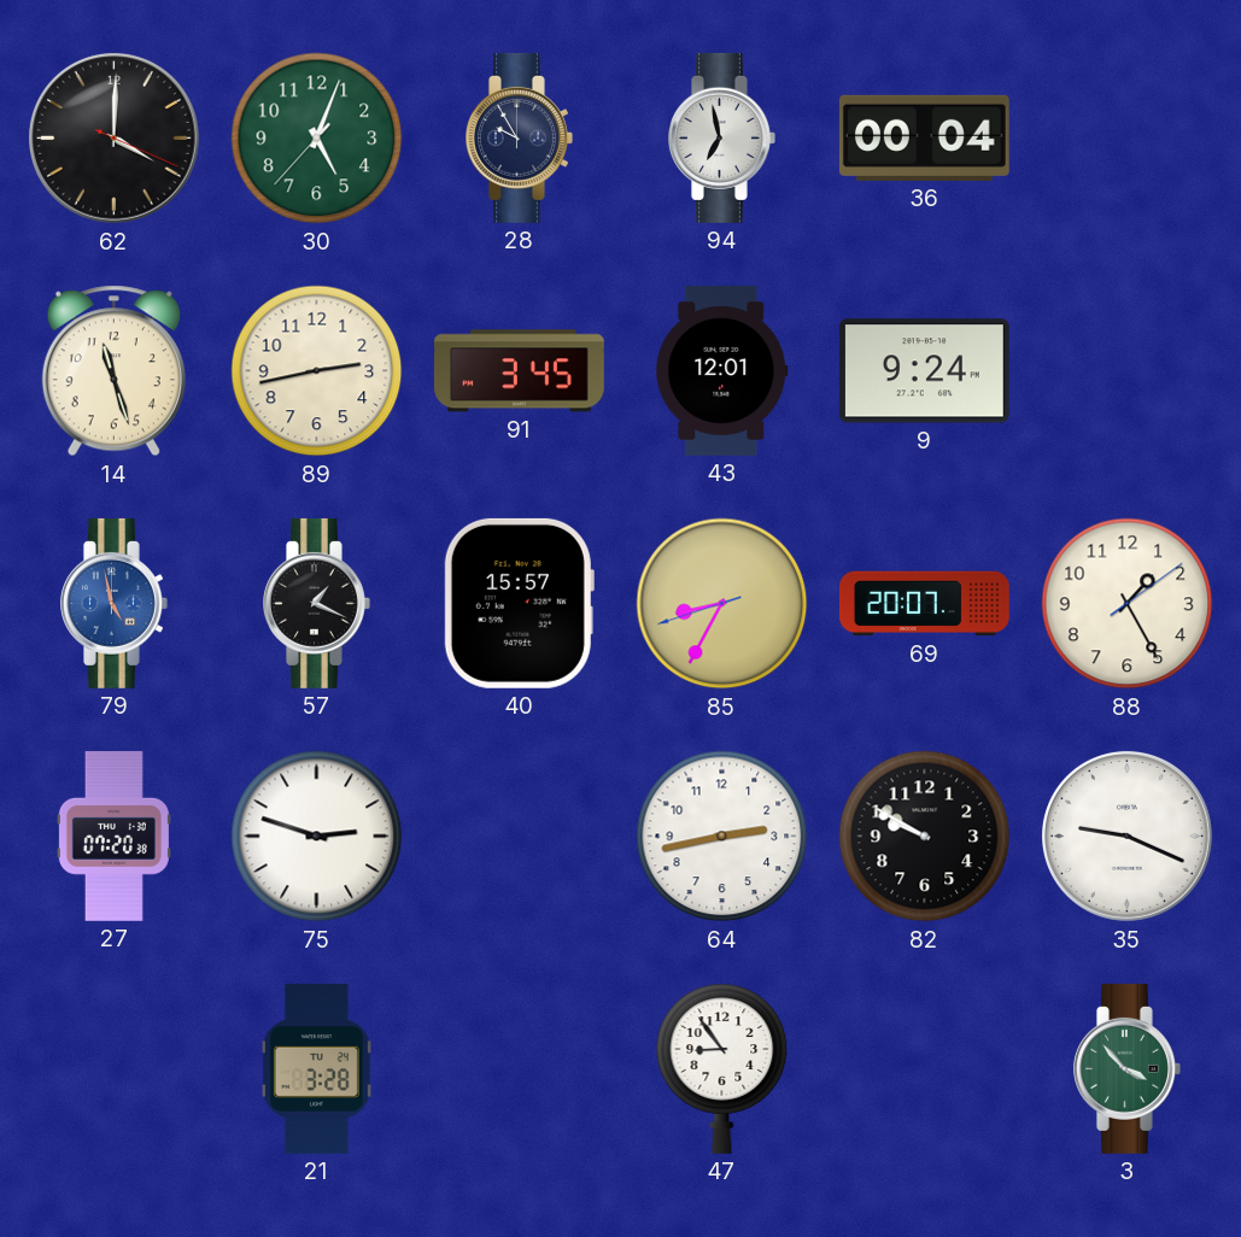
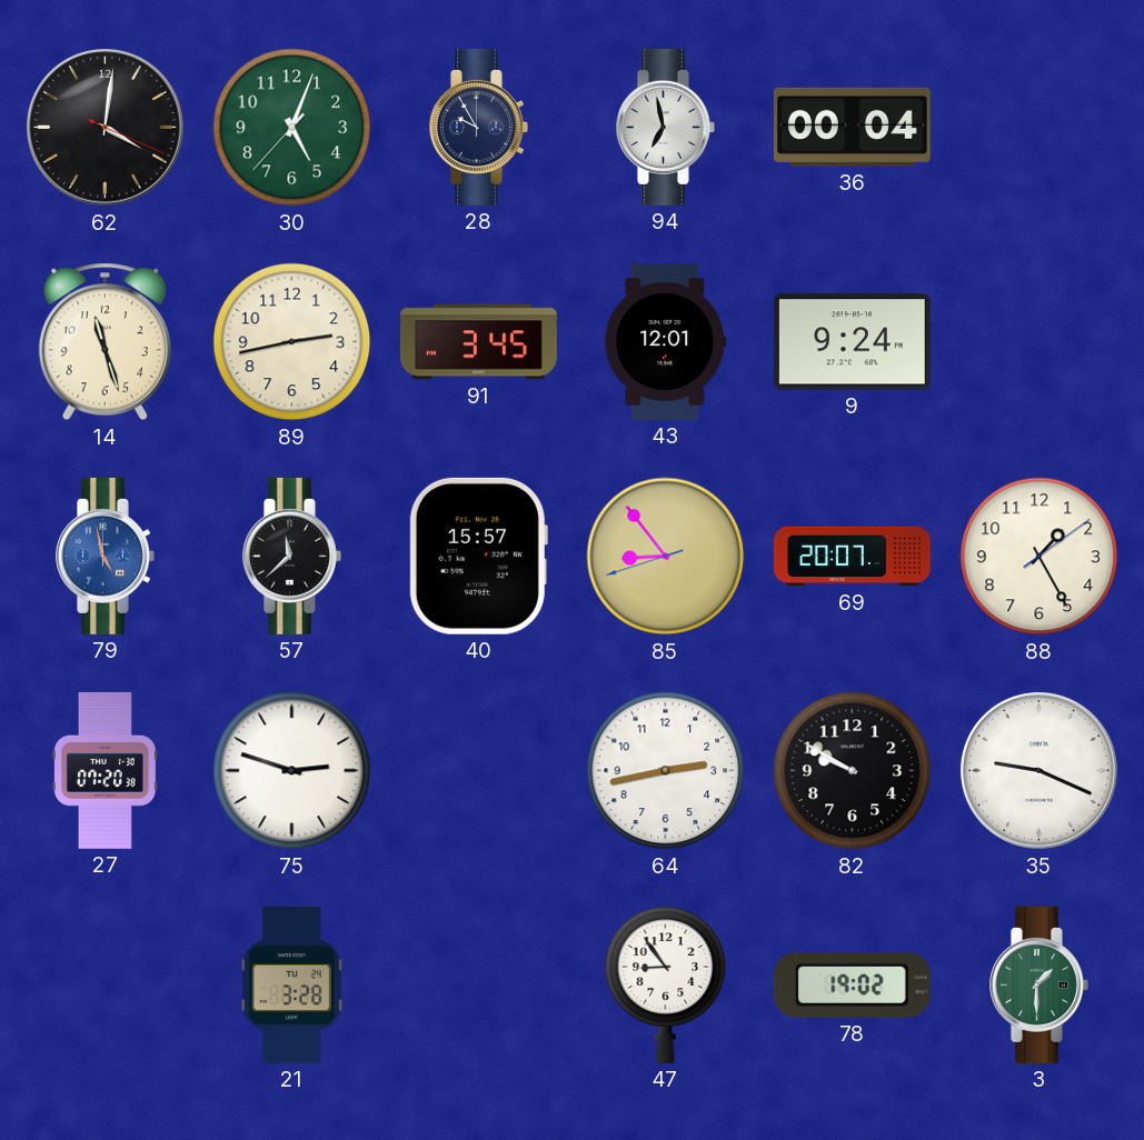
62: 4:00 -> 4:01 (105, 127)
57: 1:19 -> 11:38 (292, 556)
85: 8:34 -> 8:53 (666, 557)
78: none -> 19:02 (852, 984)
3: 3:53 -> 1:30 (1039, 984)
